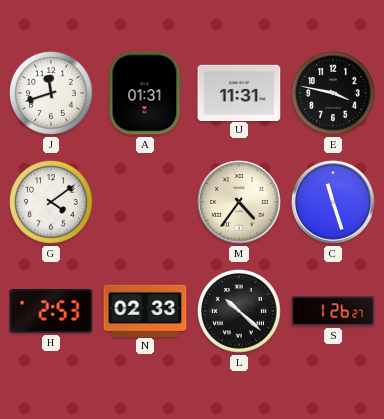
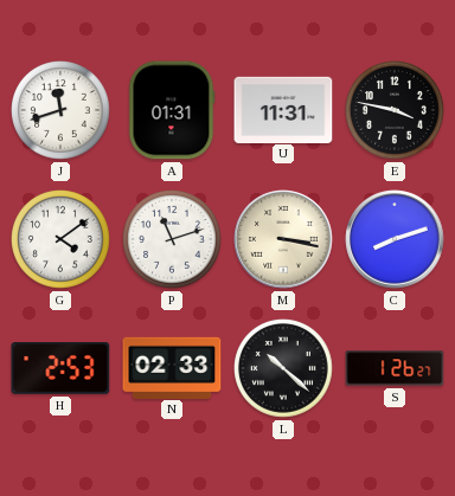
P: none -> 11:12 (173, 240)
M: 4:36 -> 3:17 (283, 239)
C: 11:27 -> 8:12 (395, 239)
